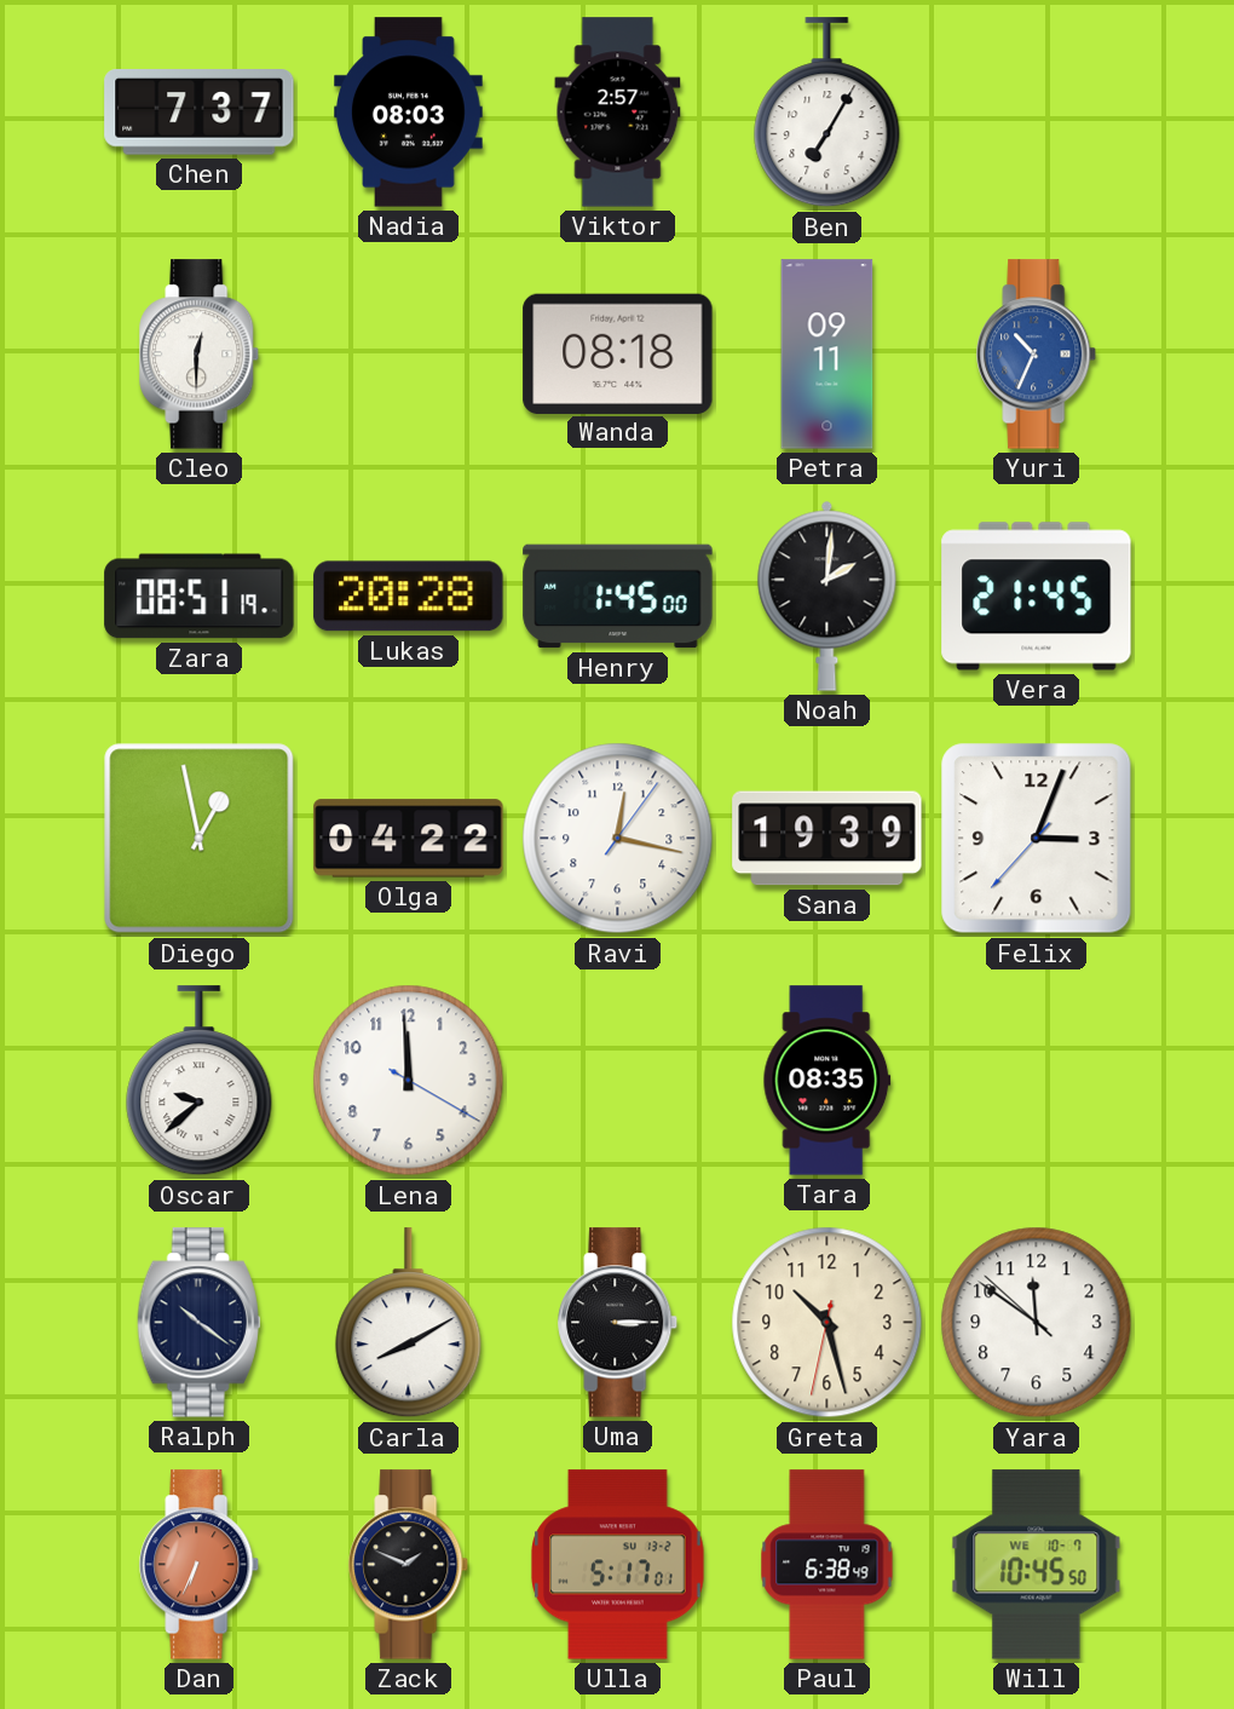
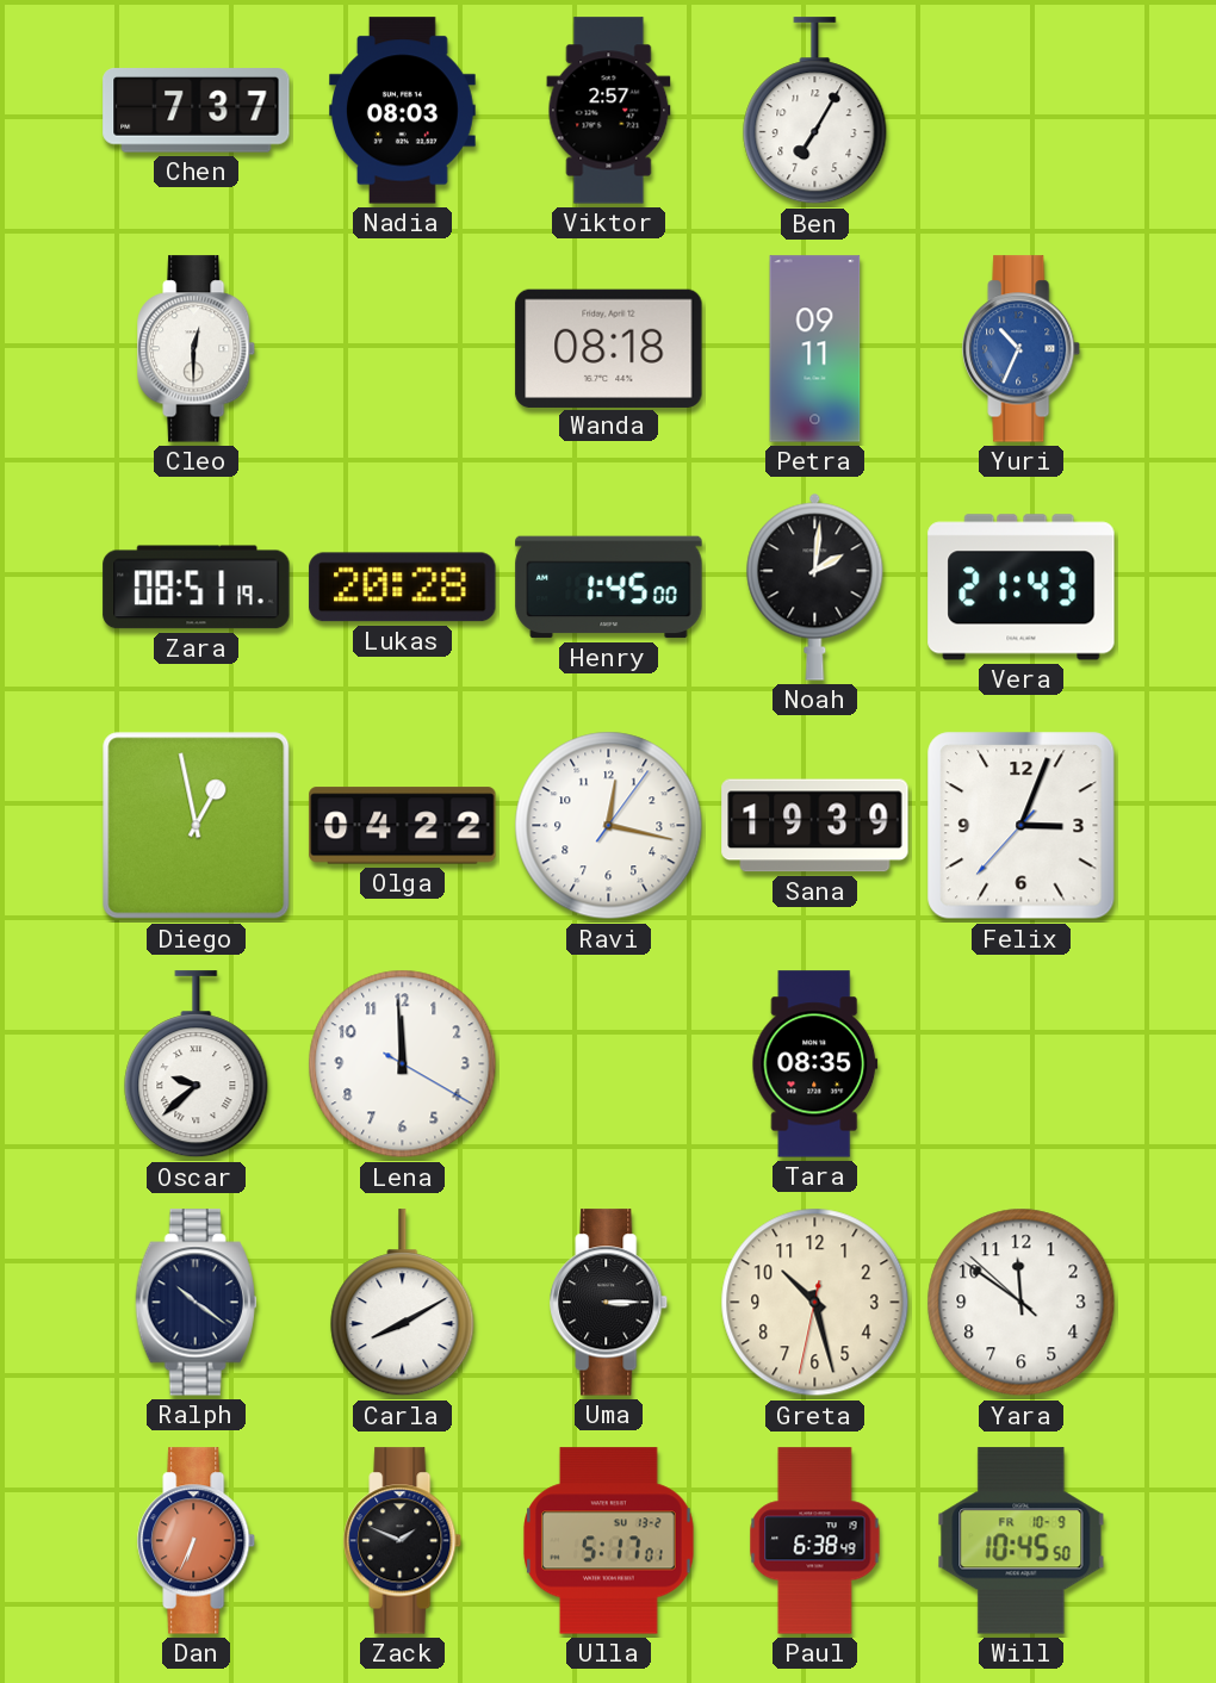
Vera: 21:45 -> 21:43 (1022, 588)
Will date: WE 10-7 -> FR 10-9 (1022, 1541)
